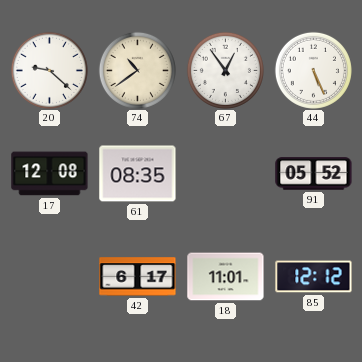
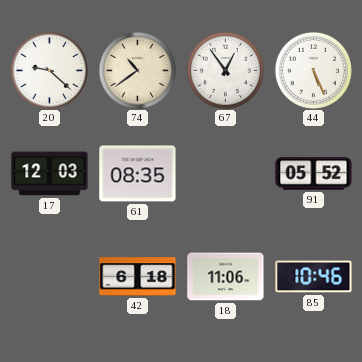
17: 12:08 -> 12:03 (50, 174)
42: 6:17 -> 6:18 (138, 277)
18: 11:01 -> 11:06 (226, 277)
85: 12:12 -> 10:46 (314, 277)
